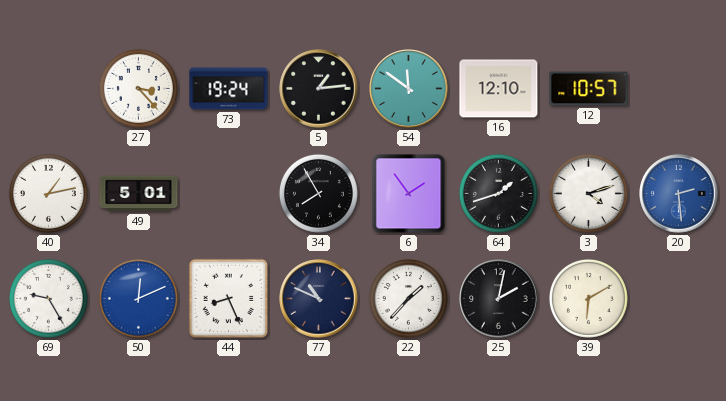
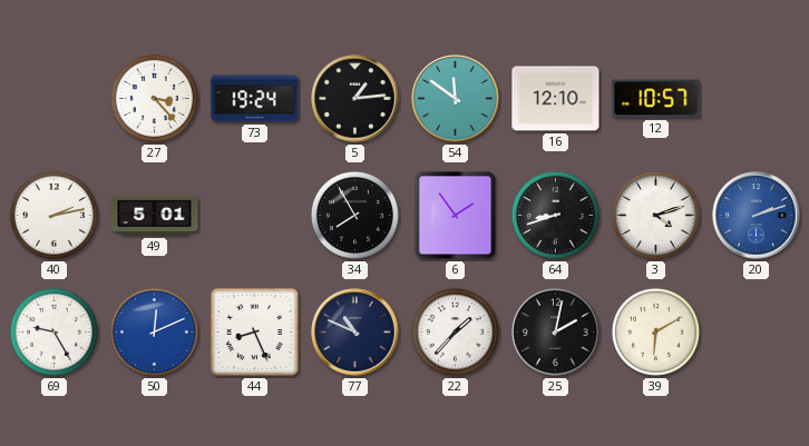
40: 1:13 -> 2:13 (53, 215)
64: 1:42 -> 8:42 (555, 215)
20: 2:29 -> 2:12 (757, 216)
